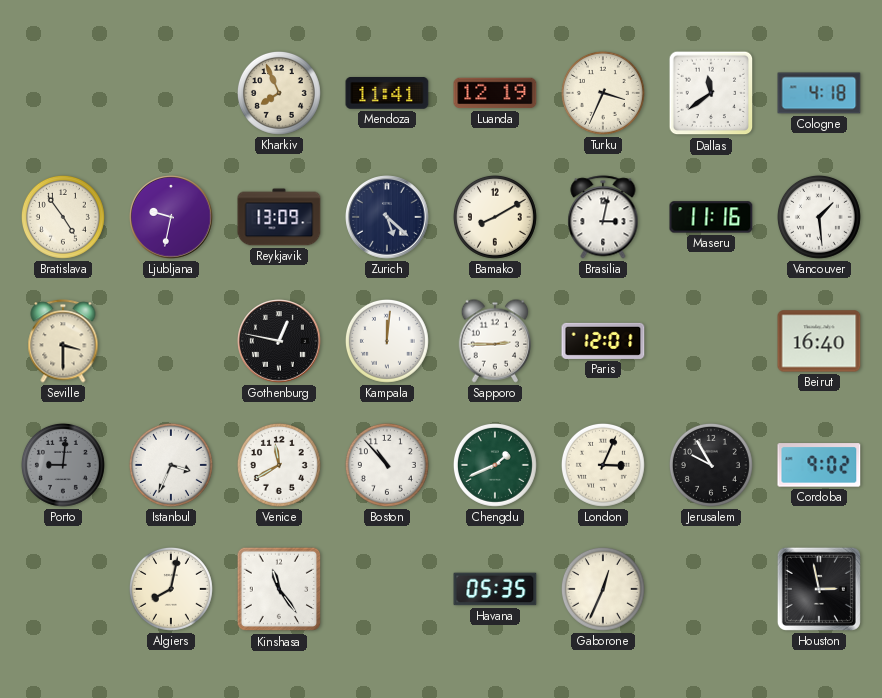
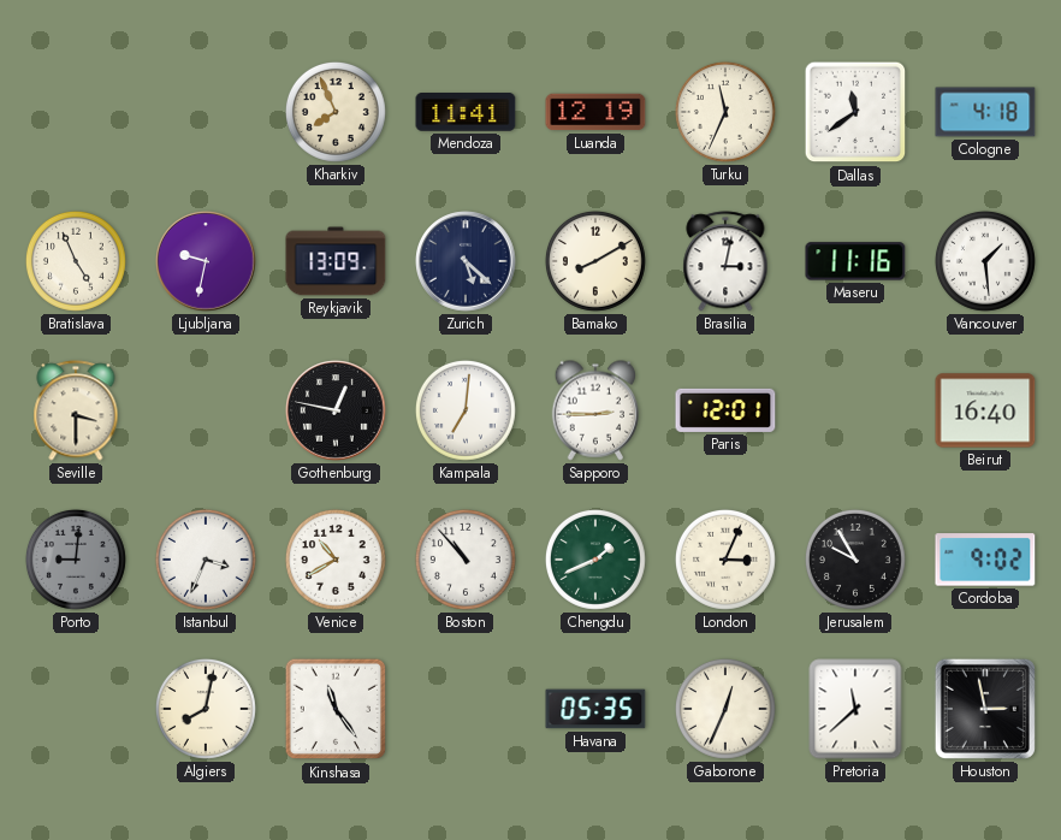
Turku: 3:34 -> 11:34 (725, 112)
Bratislava: 4:54 -> 4:56 (76, 261)
Kampala: 12:01 -> 7:01 (466, 410)
Venice: 11:40 -> 10:40 (336, 560)
Pretoria: none -> 11:38 (855, 709)
